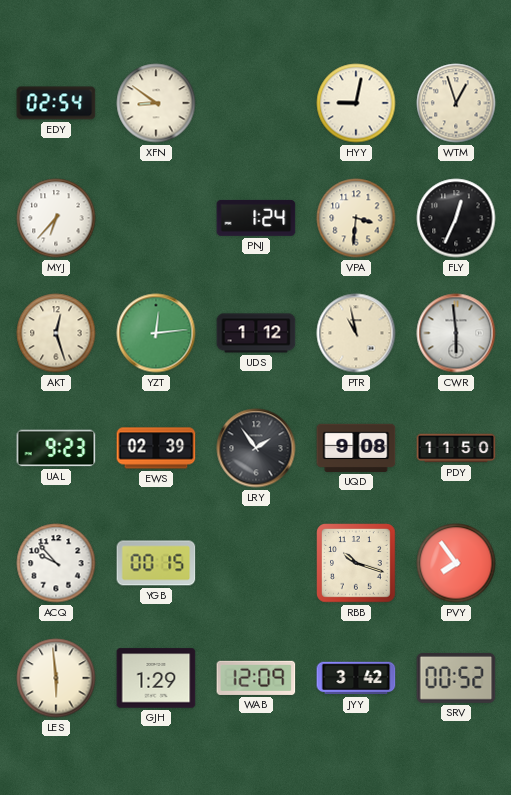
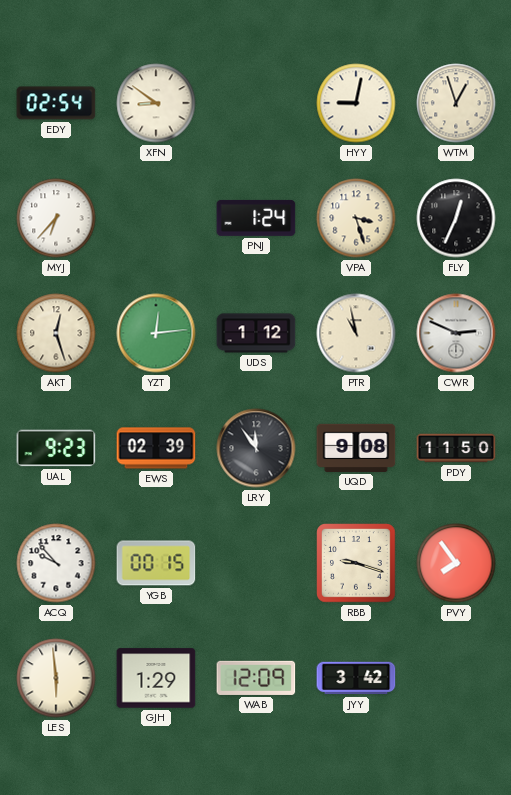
VPA: 3:31 -> 3:27 (356, 218)
CWR: 5:59 -> 2:49 (456, 333)
LRY: 1:54 -> 11:54 (256, 448)
RBB: 10:18 -> 9:18 (356, 563)
SRV: 00:52 -> none (456, 678)
